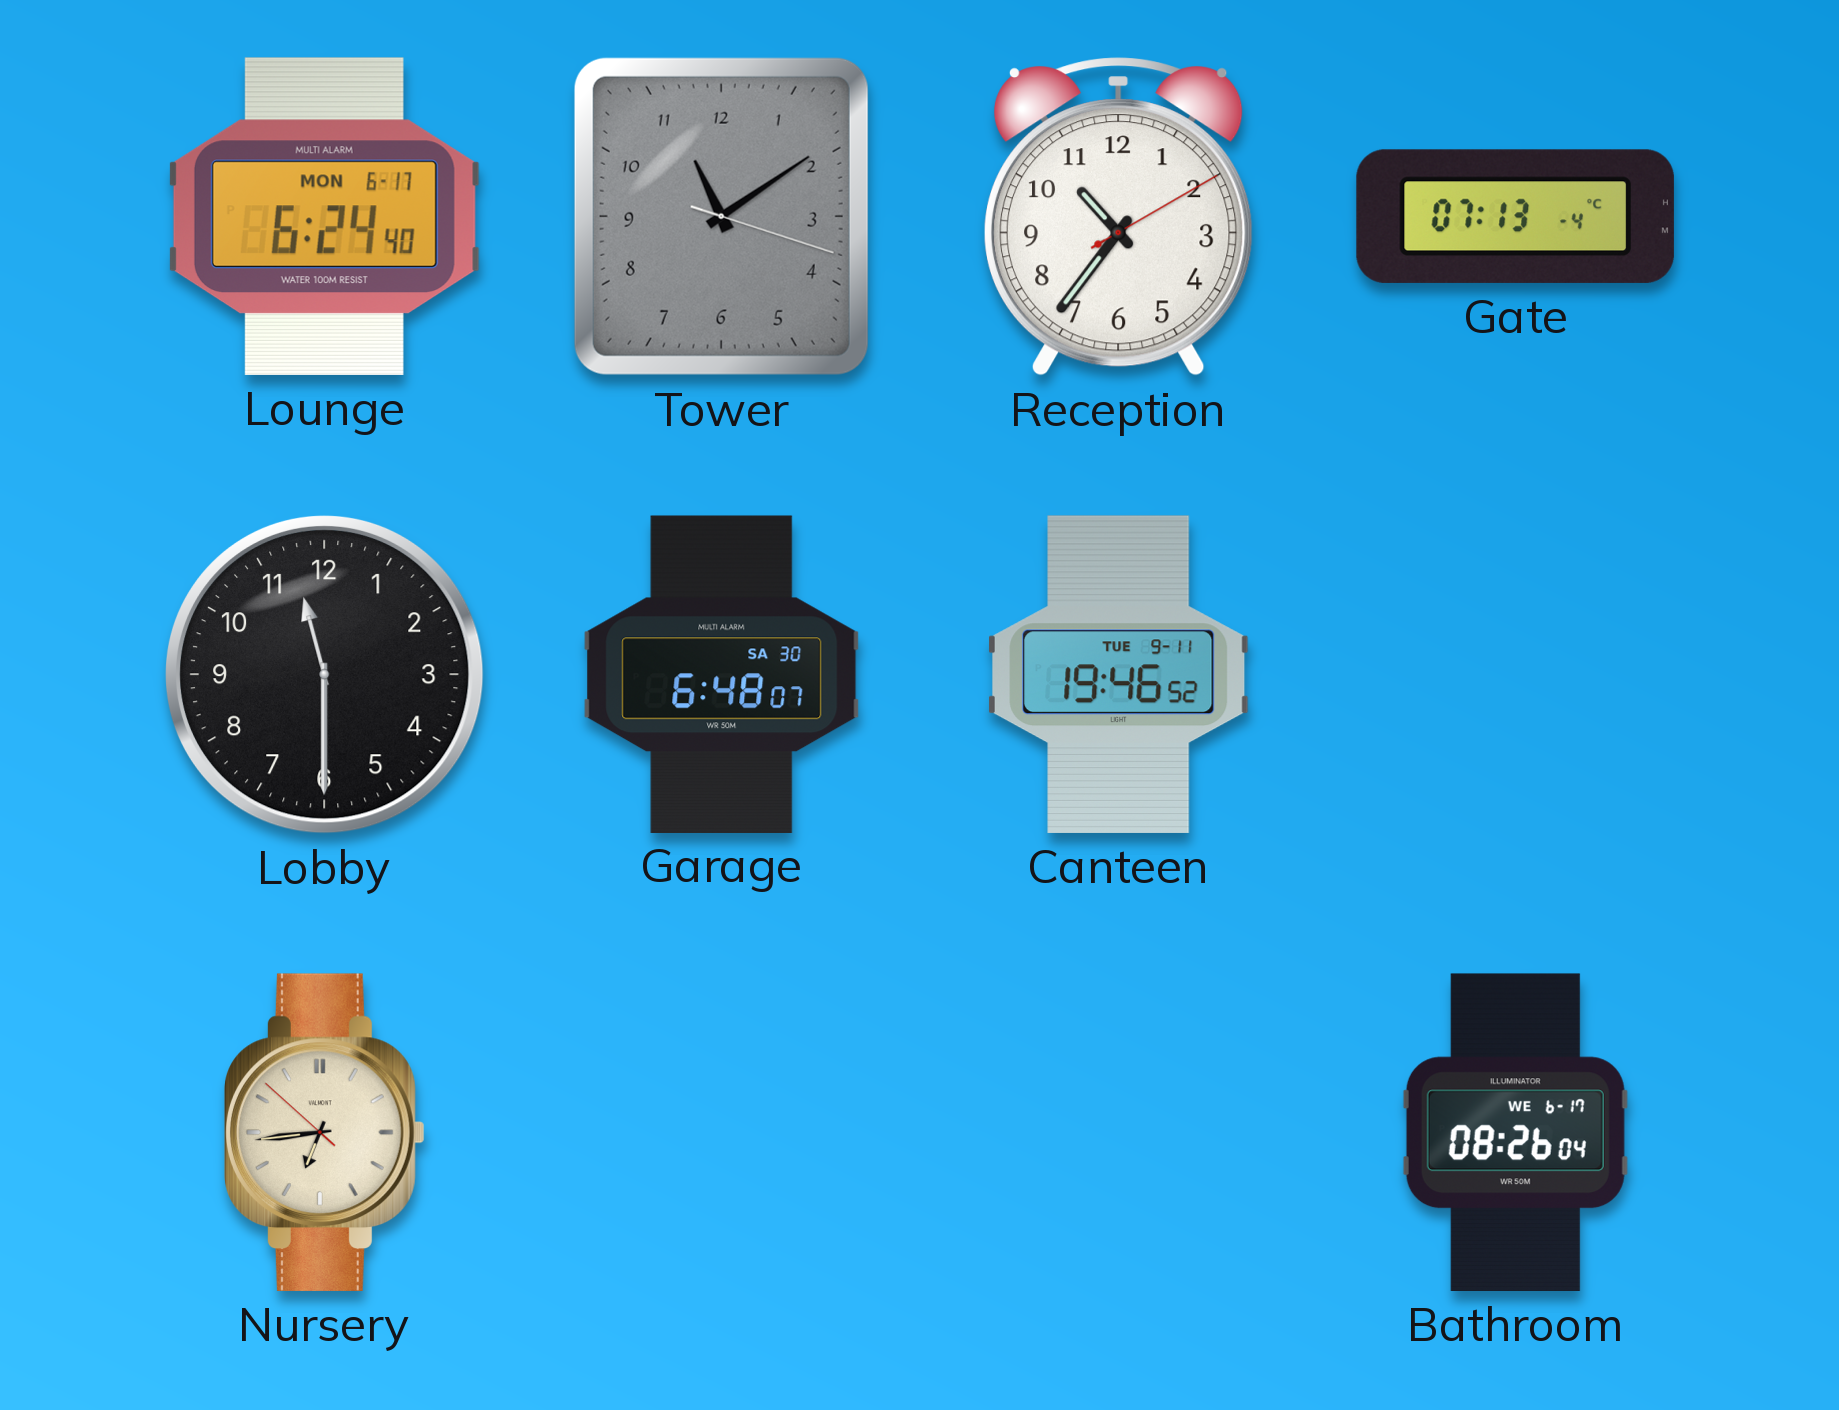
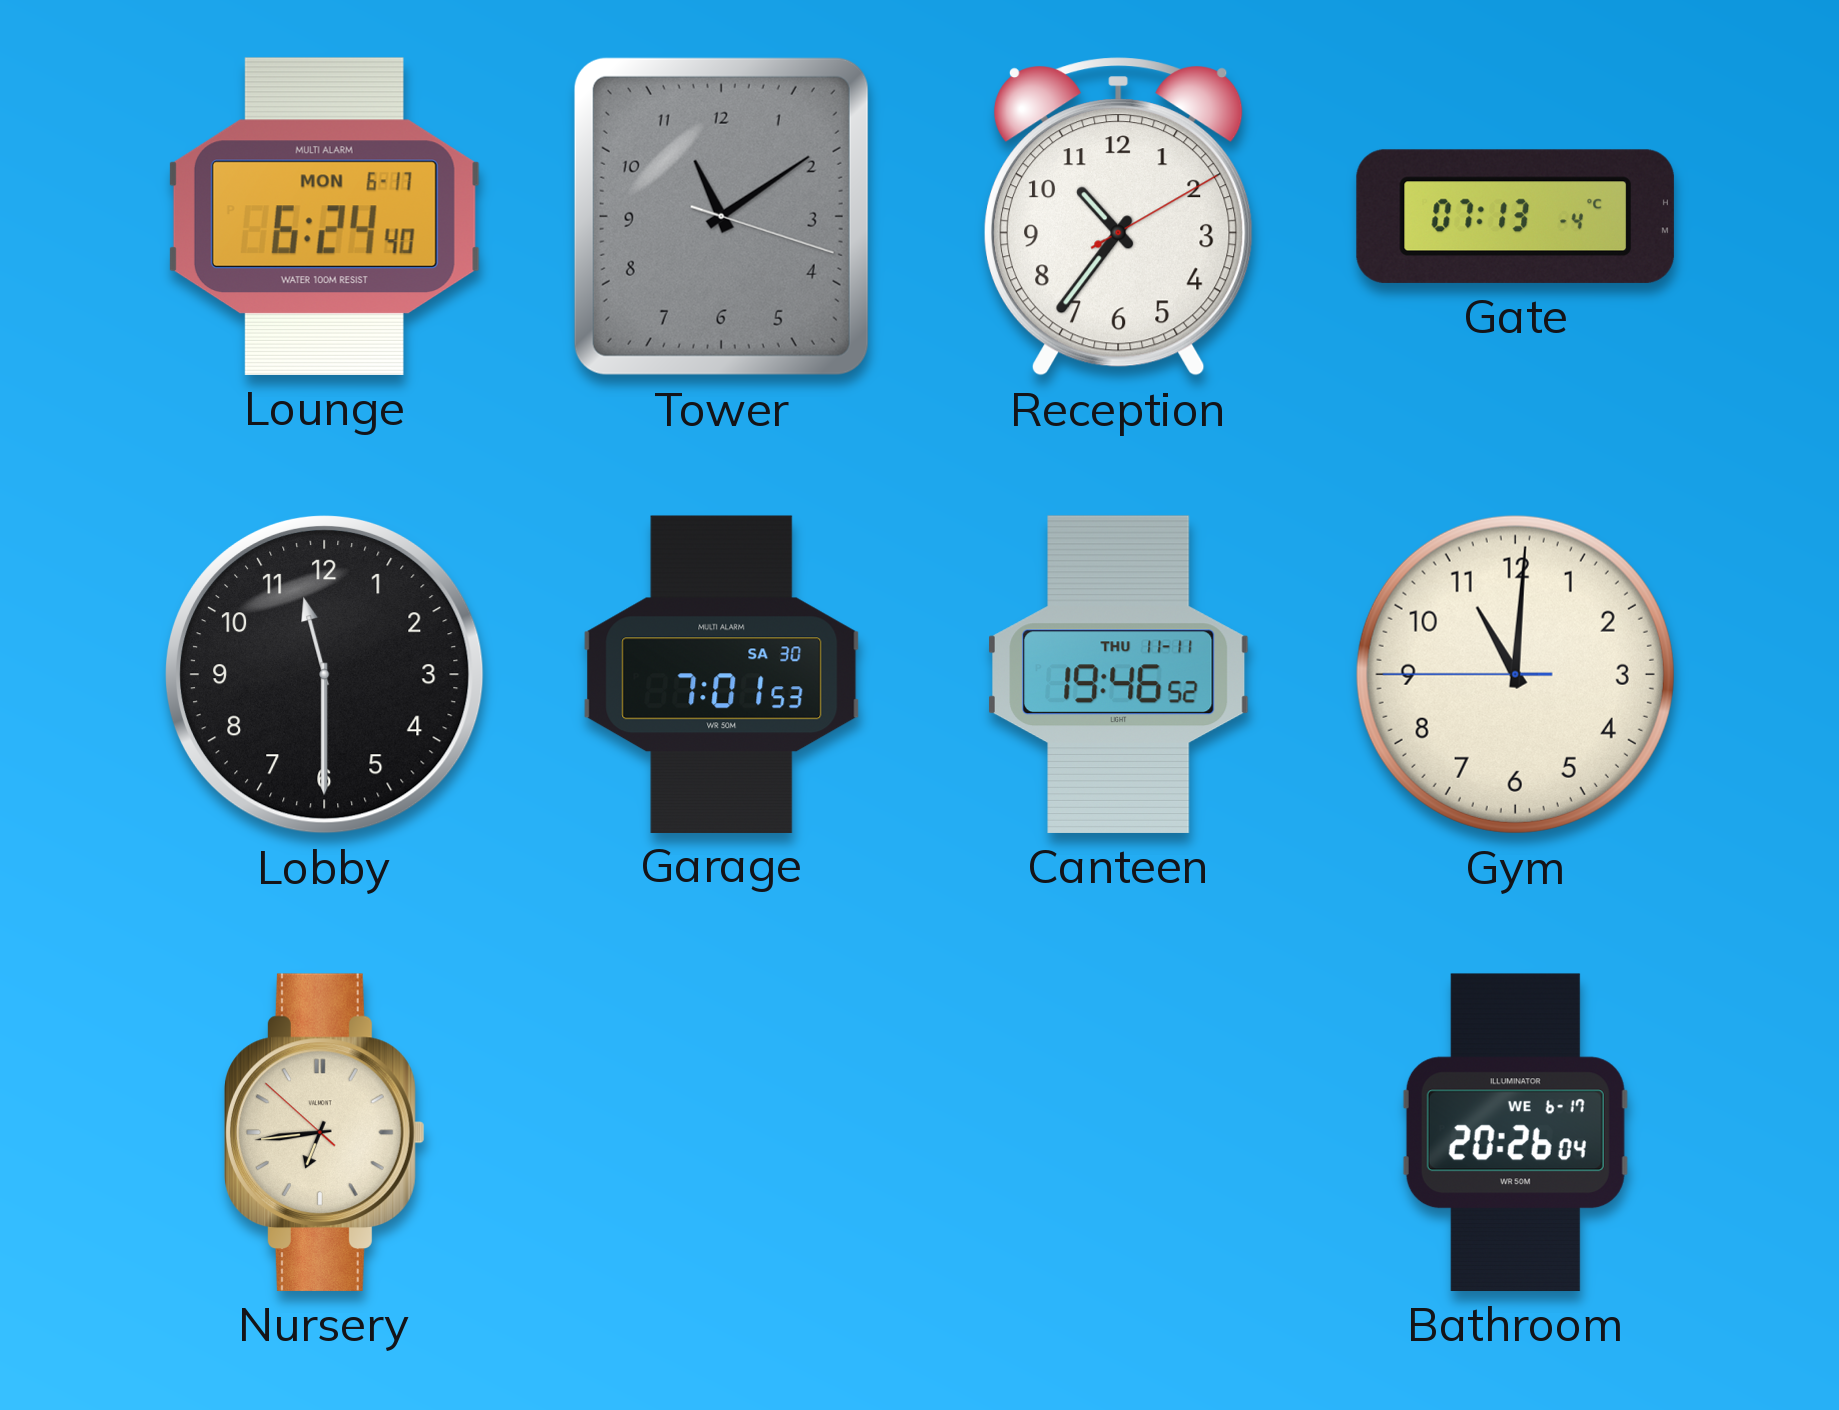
Garage: 6:48 -> 7:01 (722, 674)
Canteen date: TUE 9-11 -> THU 11-11 (1119, 674)
Gym: none -> 11:00 (1515, 674)
Bathroom: 08:26 -> 20:26 (1515, 1132)
